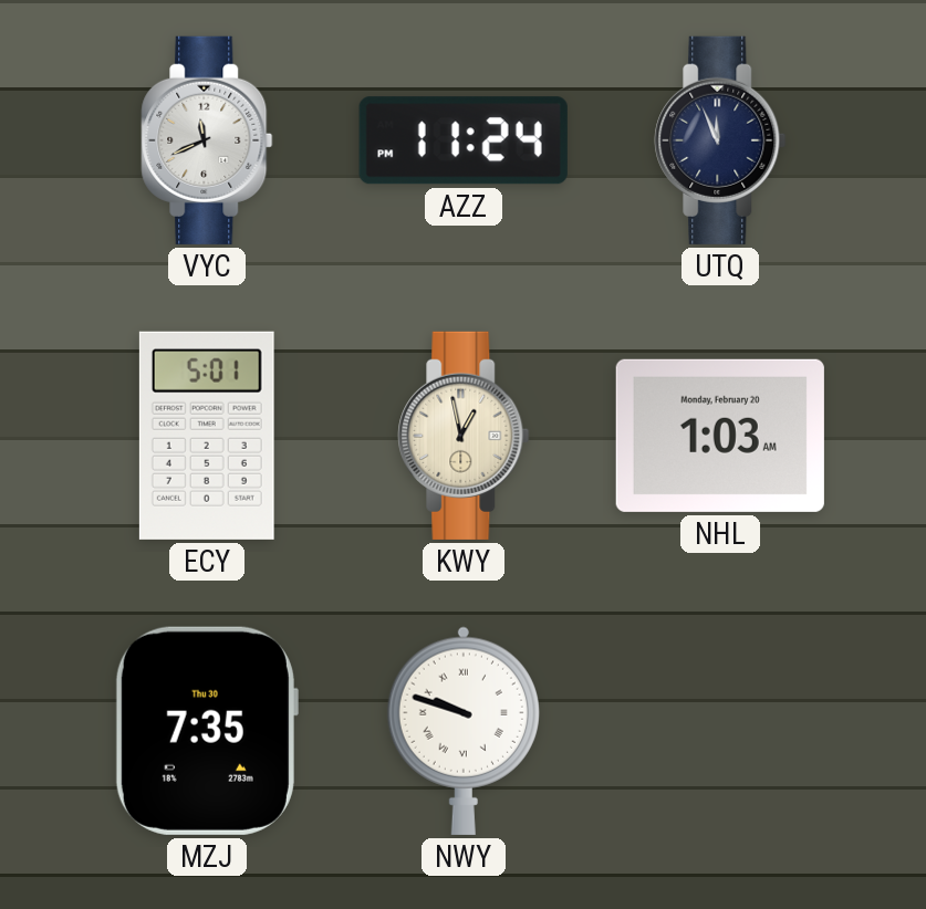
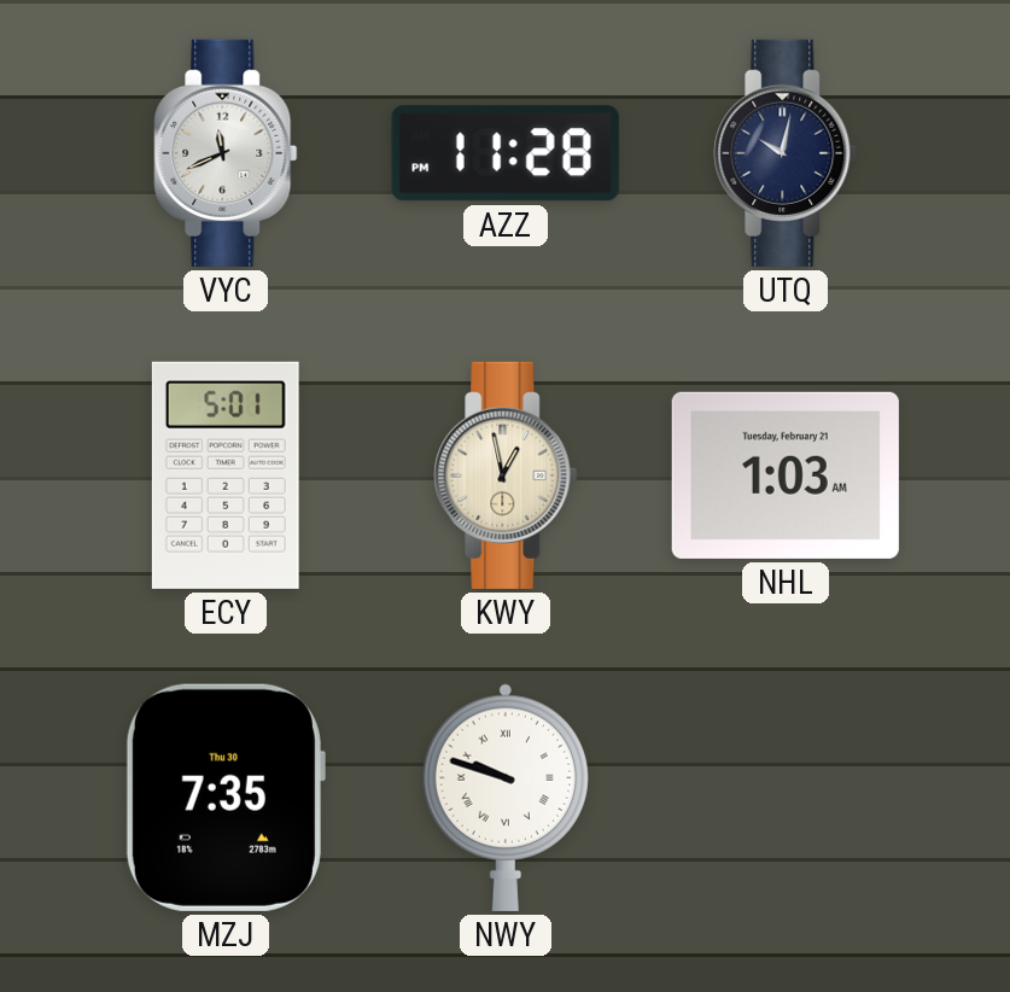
AZZ: 11:24 -> 11:28 (506, 153)
UTQ: 11:56 -> 10:02 (786, 153)
NHL date: Monday, February 20 -> Tuesday, February 21 (786, 475)
